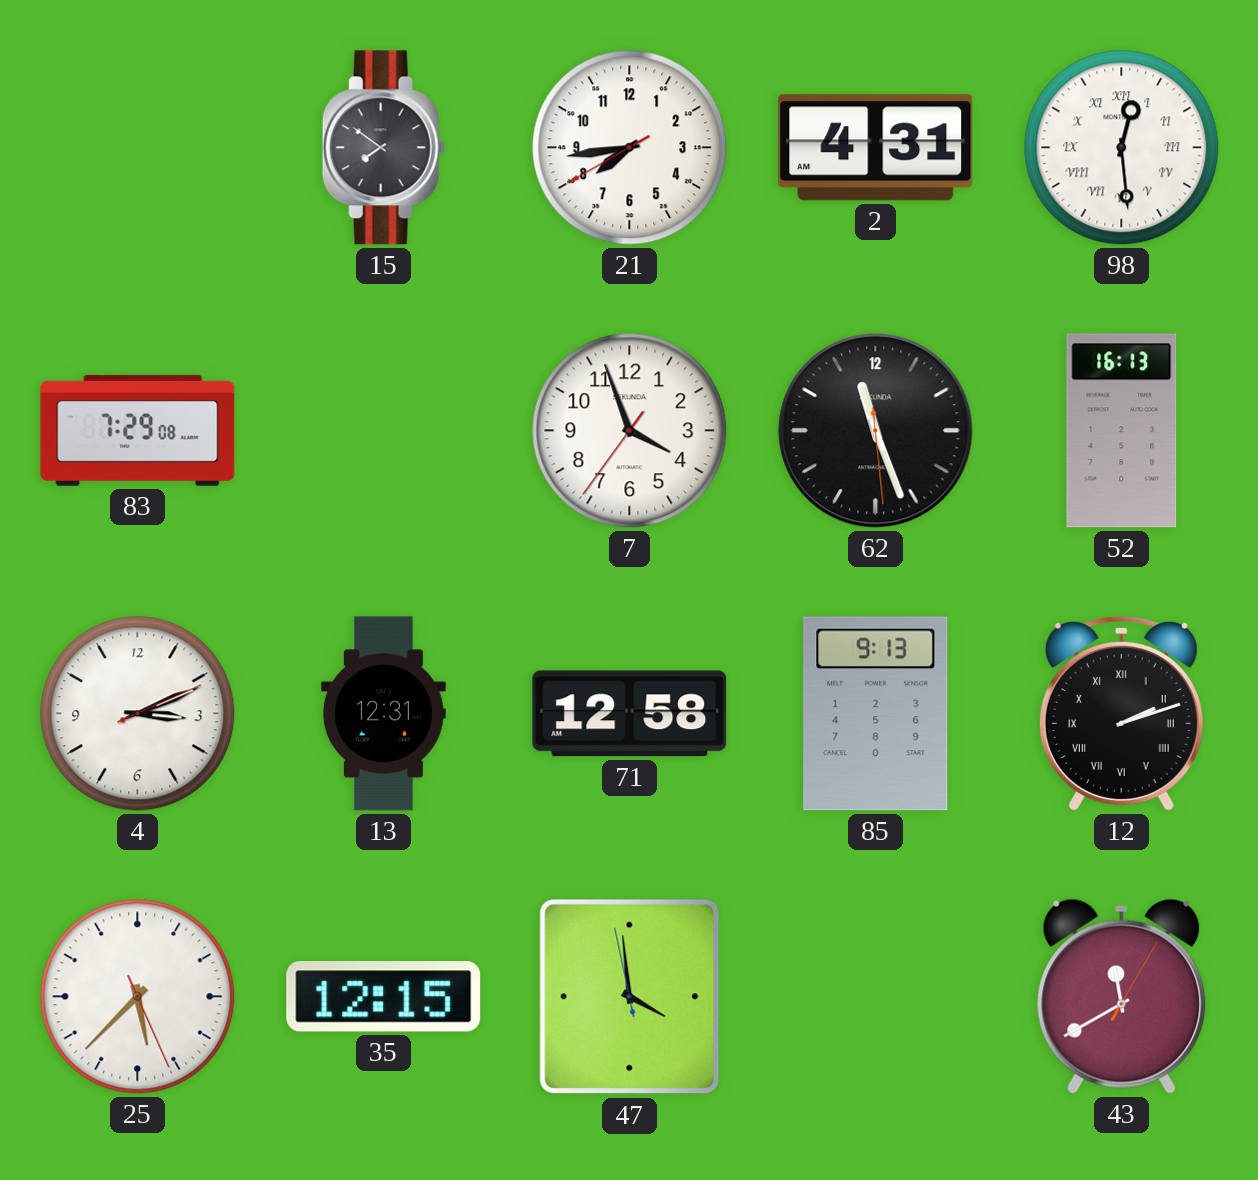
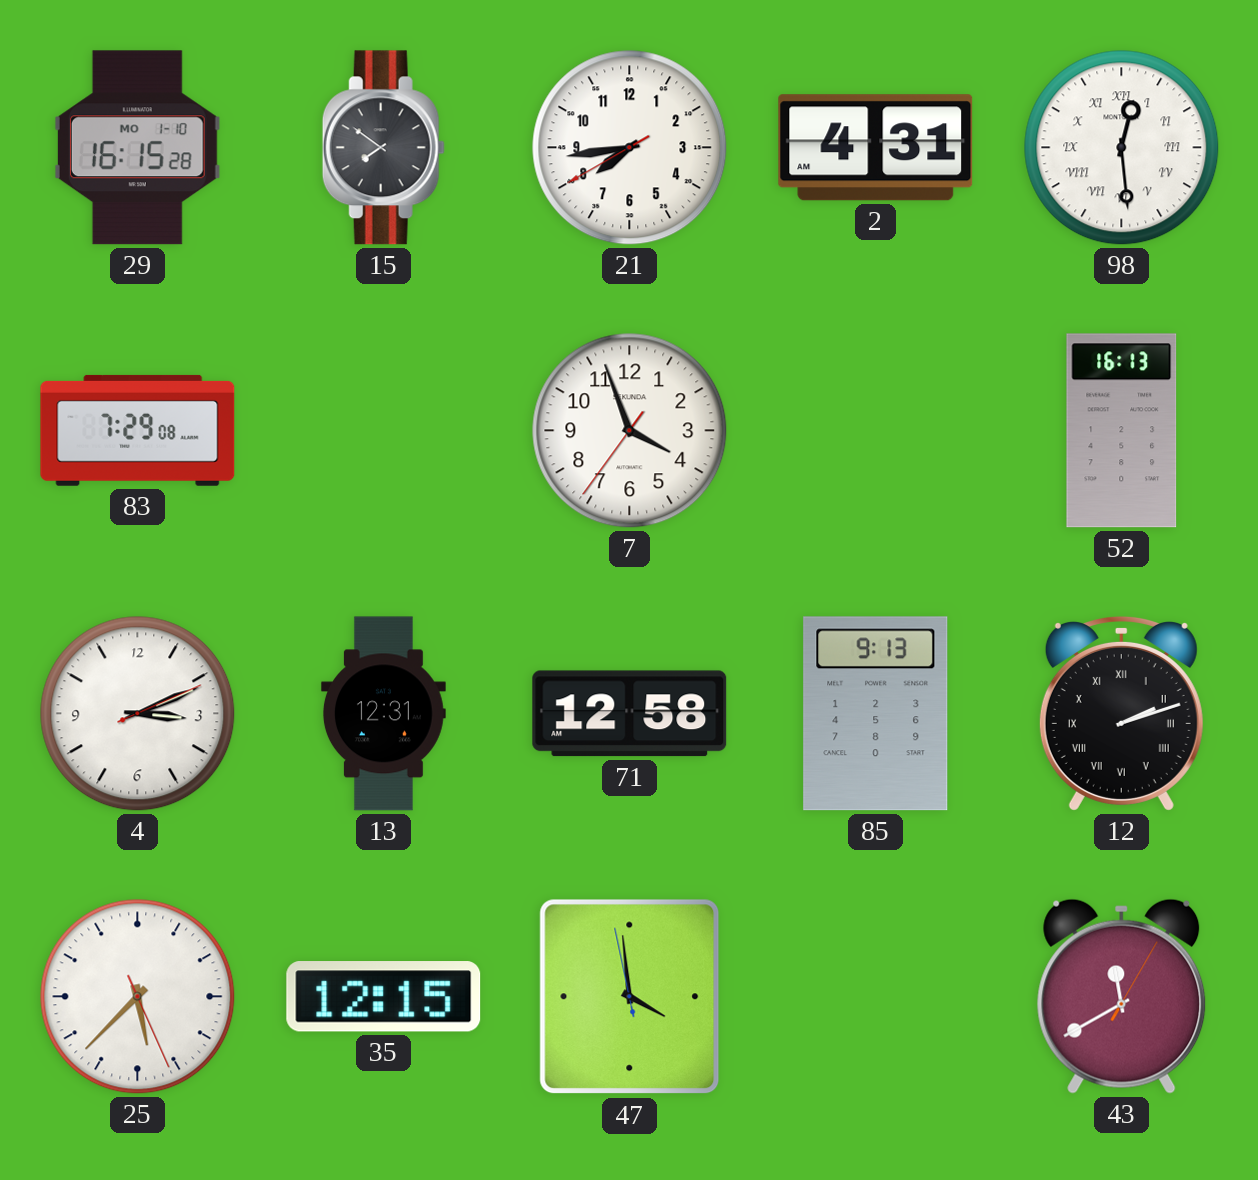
29: none -> 16:15 (137, 148)
62: 11:26 -> none (876, 431)
